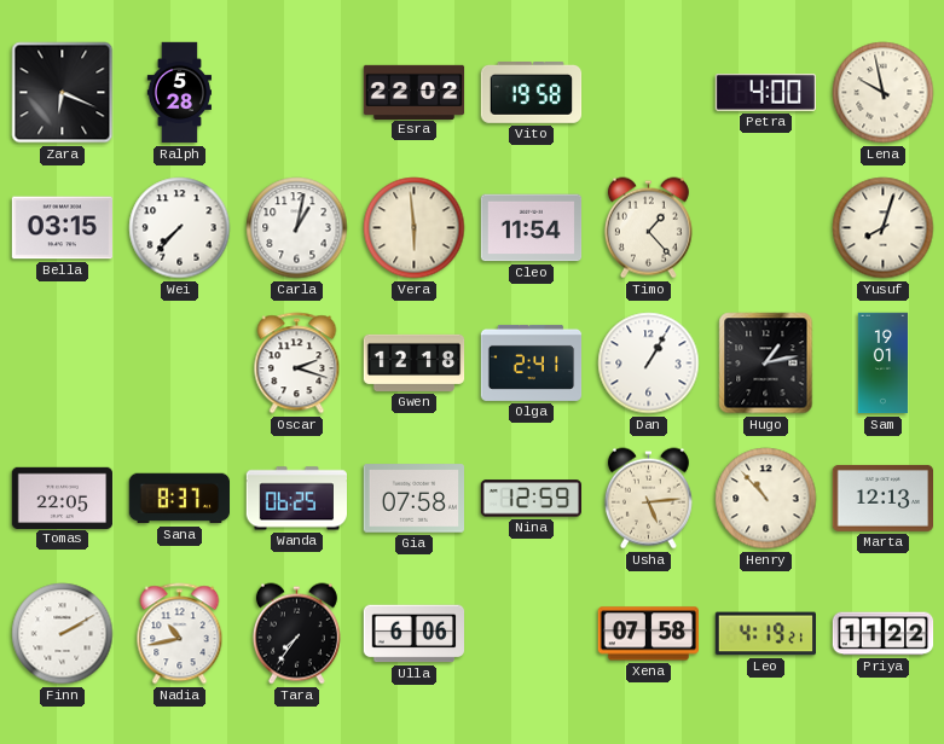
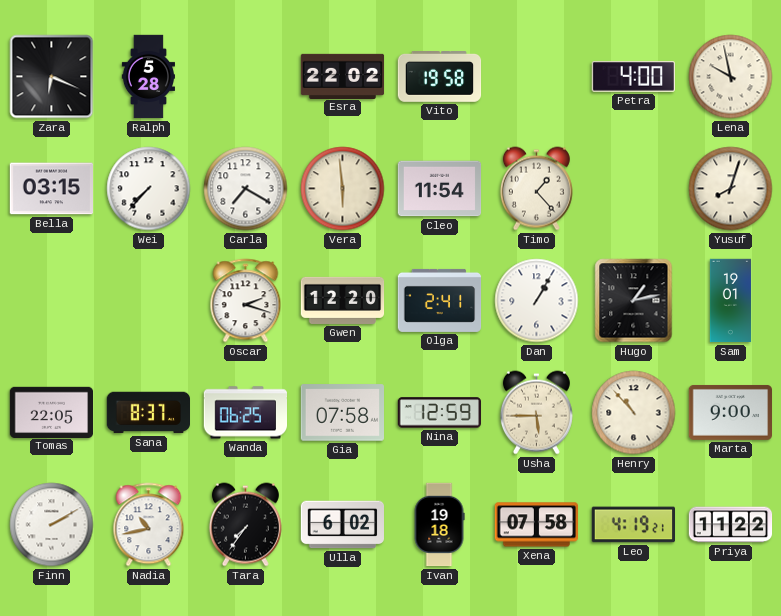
Carla: 1:02 -> 7:20 (246, 189)
Gwen: 12:18 -> 12:20 (343, 300)
Usha: 5:14 -> 5:45 (536, 413)
Marta: 12:13 -> 9:00 (730, 412)
Ulla: 6:06 -> 6:02 (342, 525)
Ivan: none -> 19:18 (439, 525)
